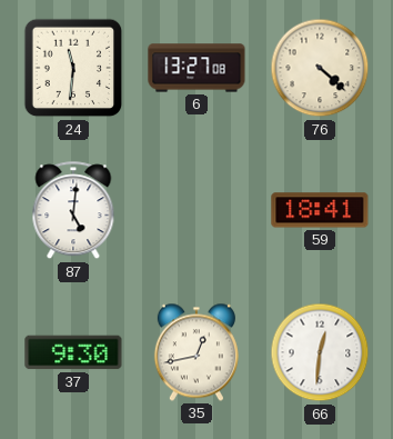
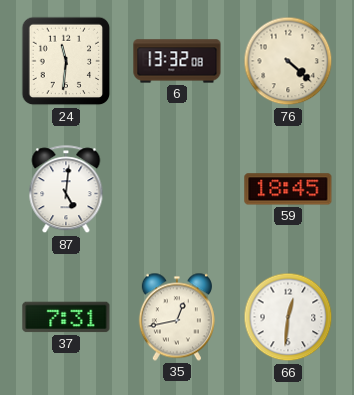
6: 13:27 -> 13:32 (177, 61)
59: 18:41 -> 18:45 (288, 189)
37: 9:30 -> 7:31 (66, 317)
